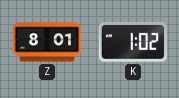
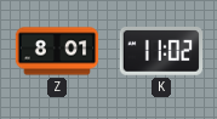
K: 1:02 -> 11:02 (160, 52)
